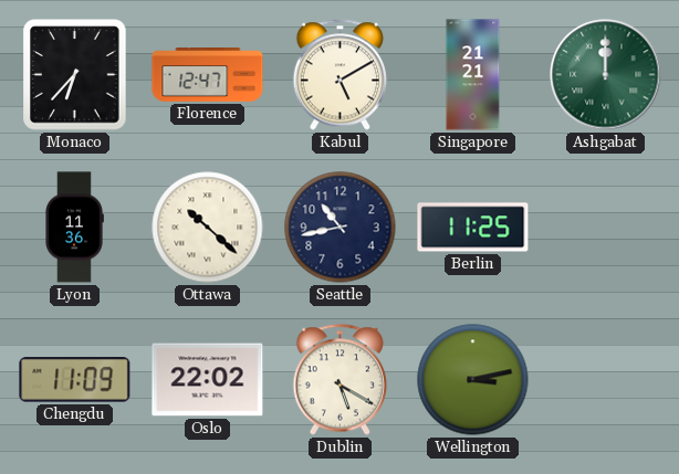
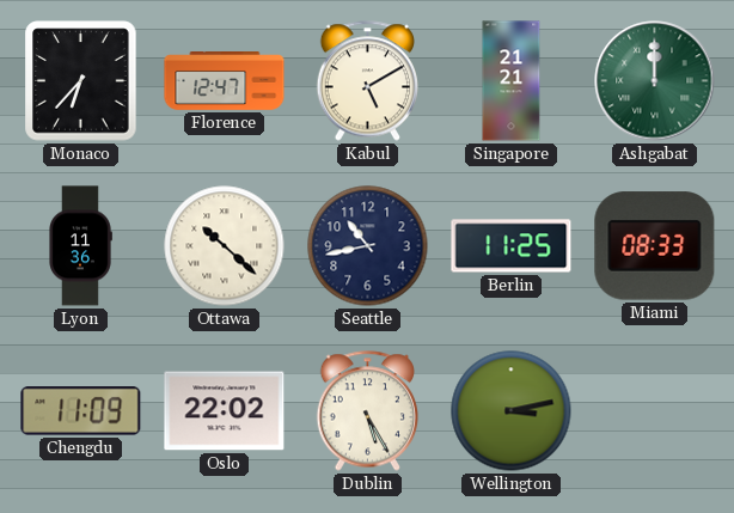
Miami: none -> 08:33 (655, 246)
Dublin: 5:20 -> 5:25 (367, 411)
